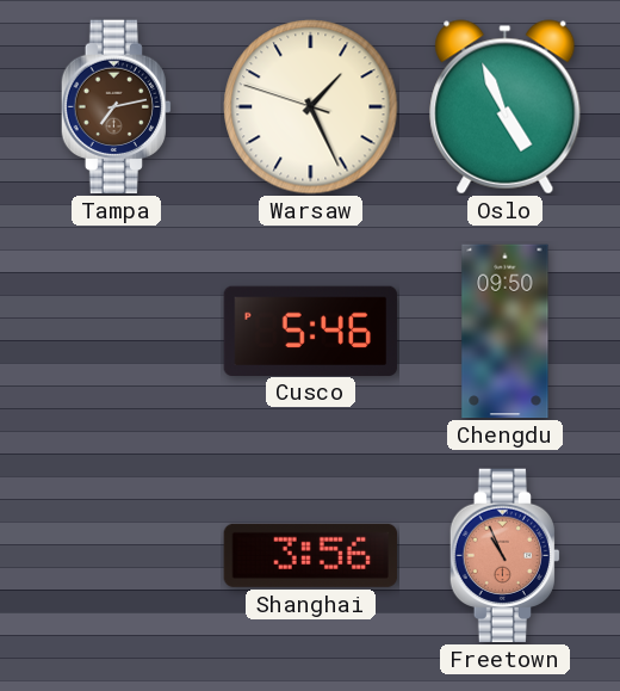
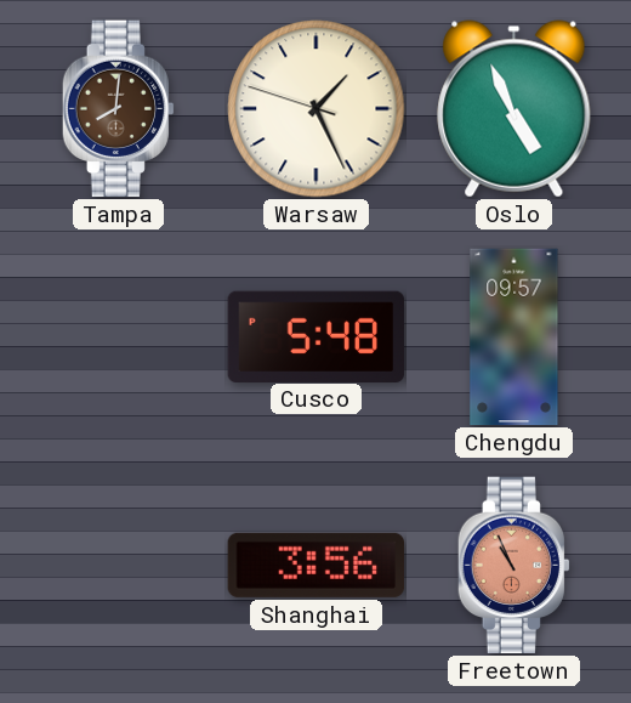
Tampa: 7:13 -> 8:01 (118, 109)
Cusco: 5:46 -> 5:48 (317, 336)
Chengdu: 09:50 -> 09:57 (515, 338)
